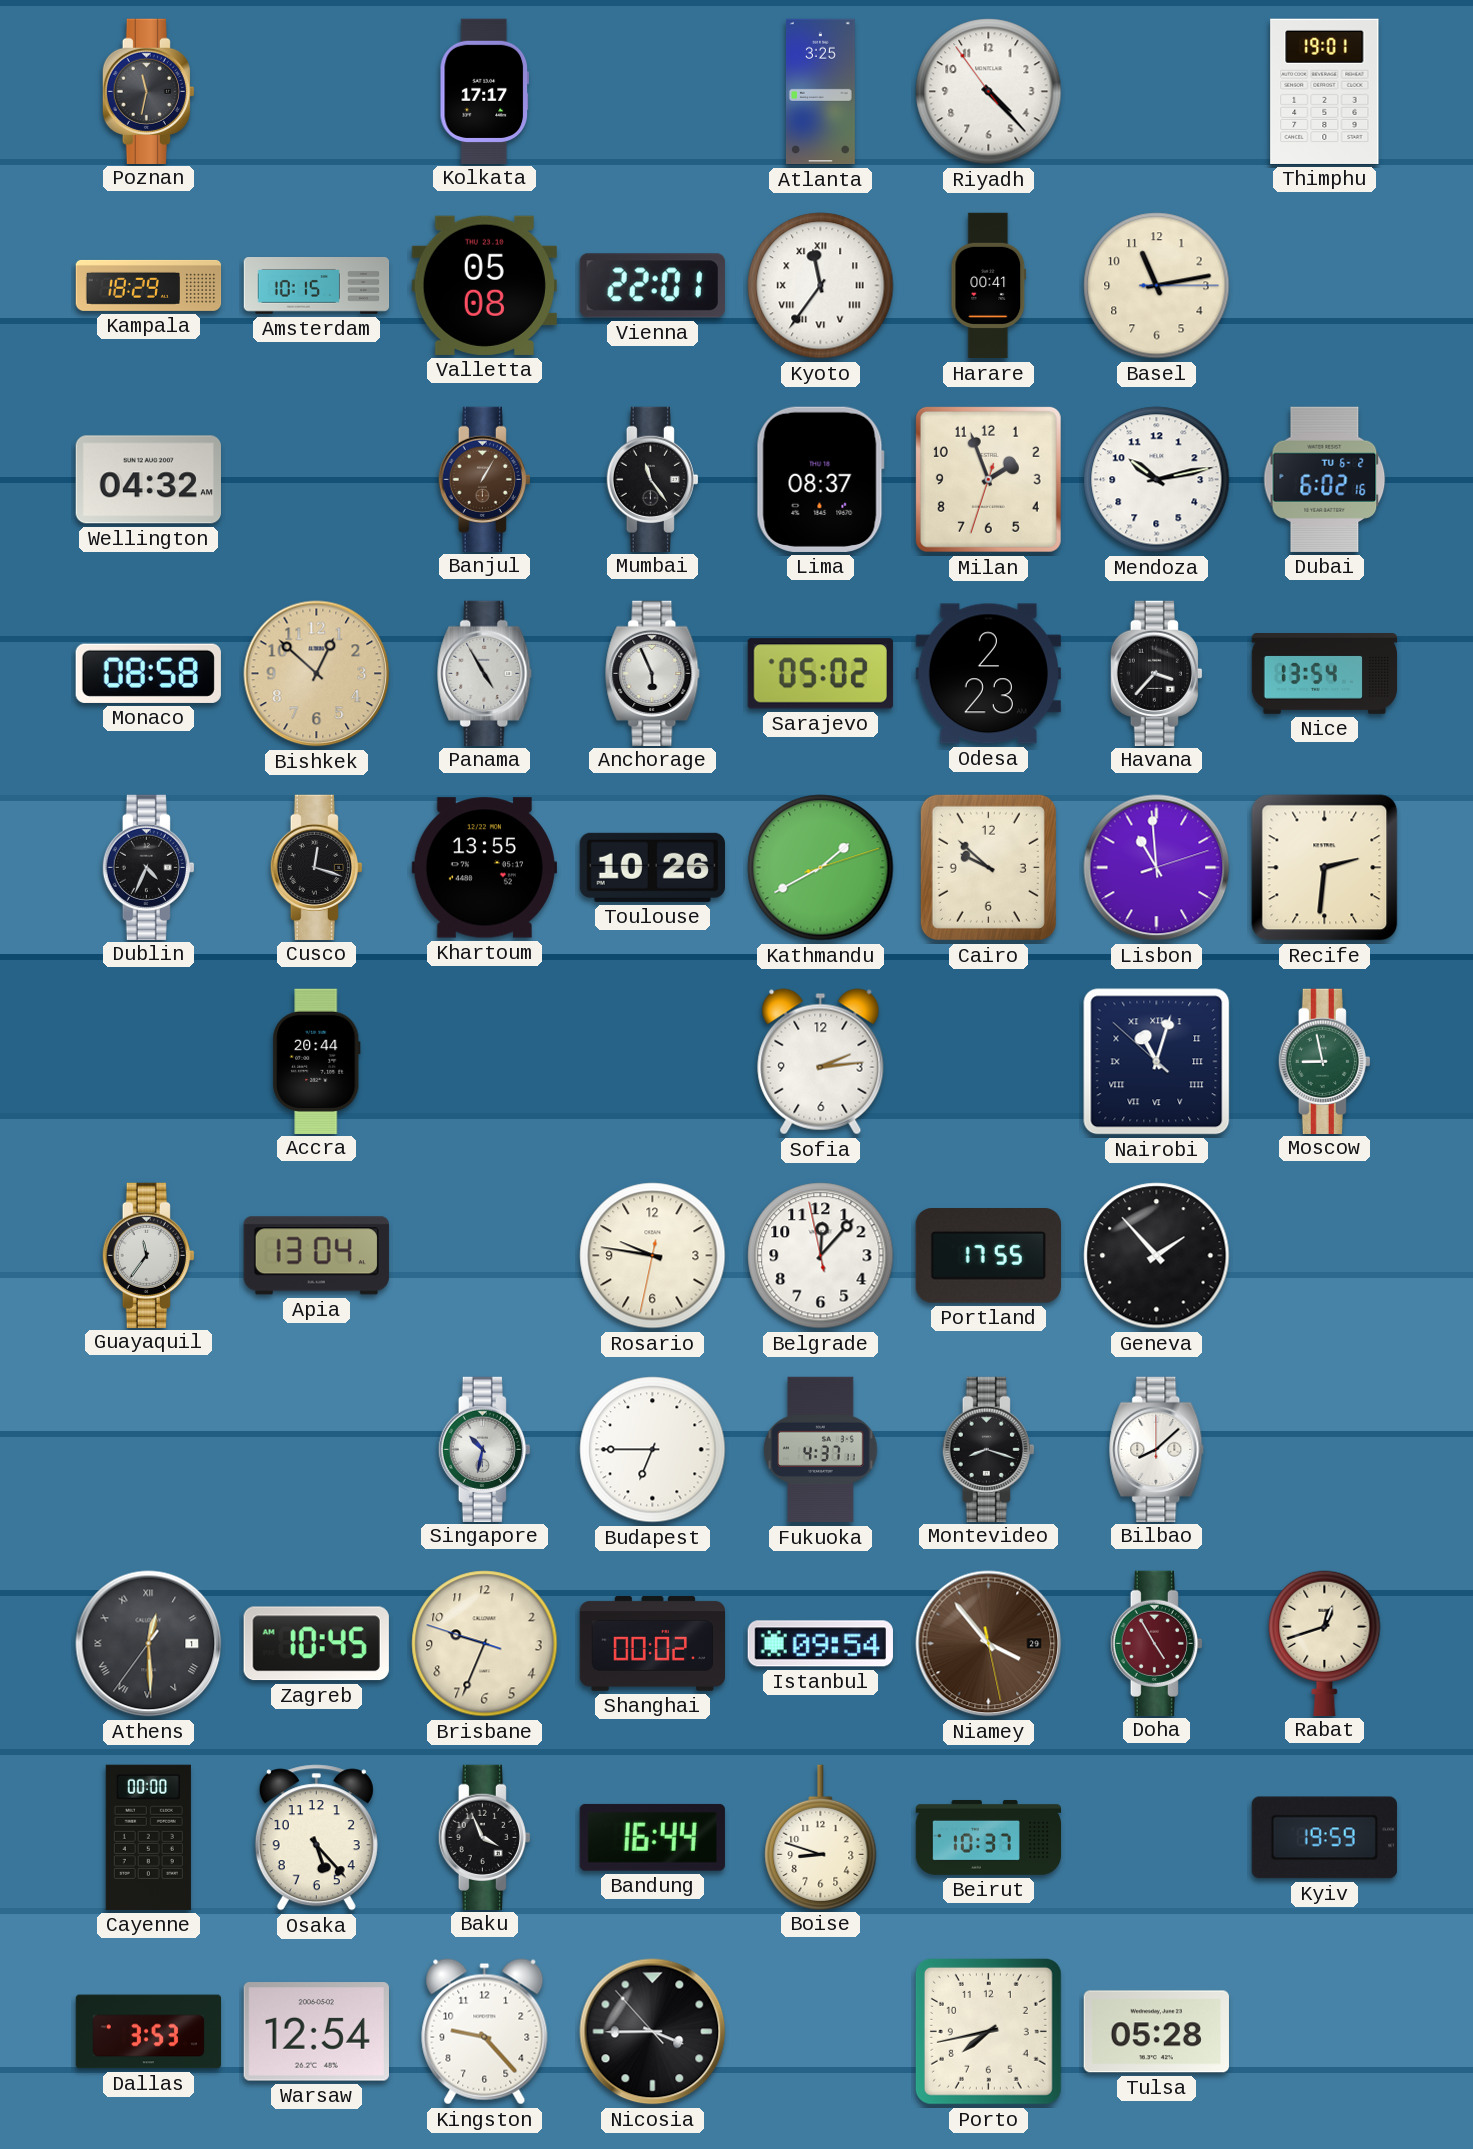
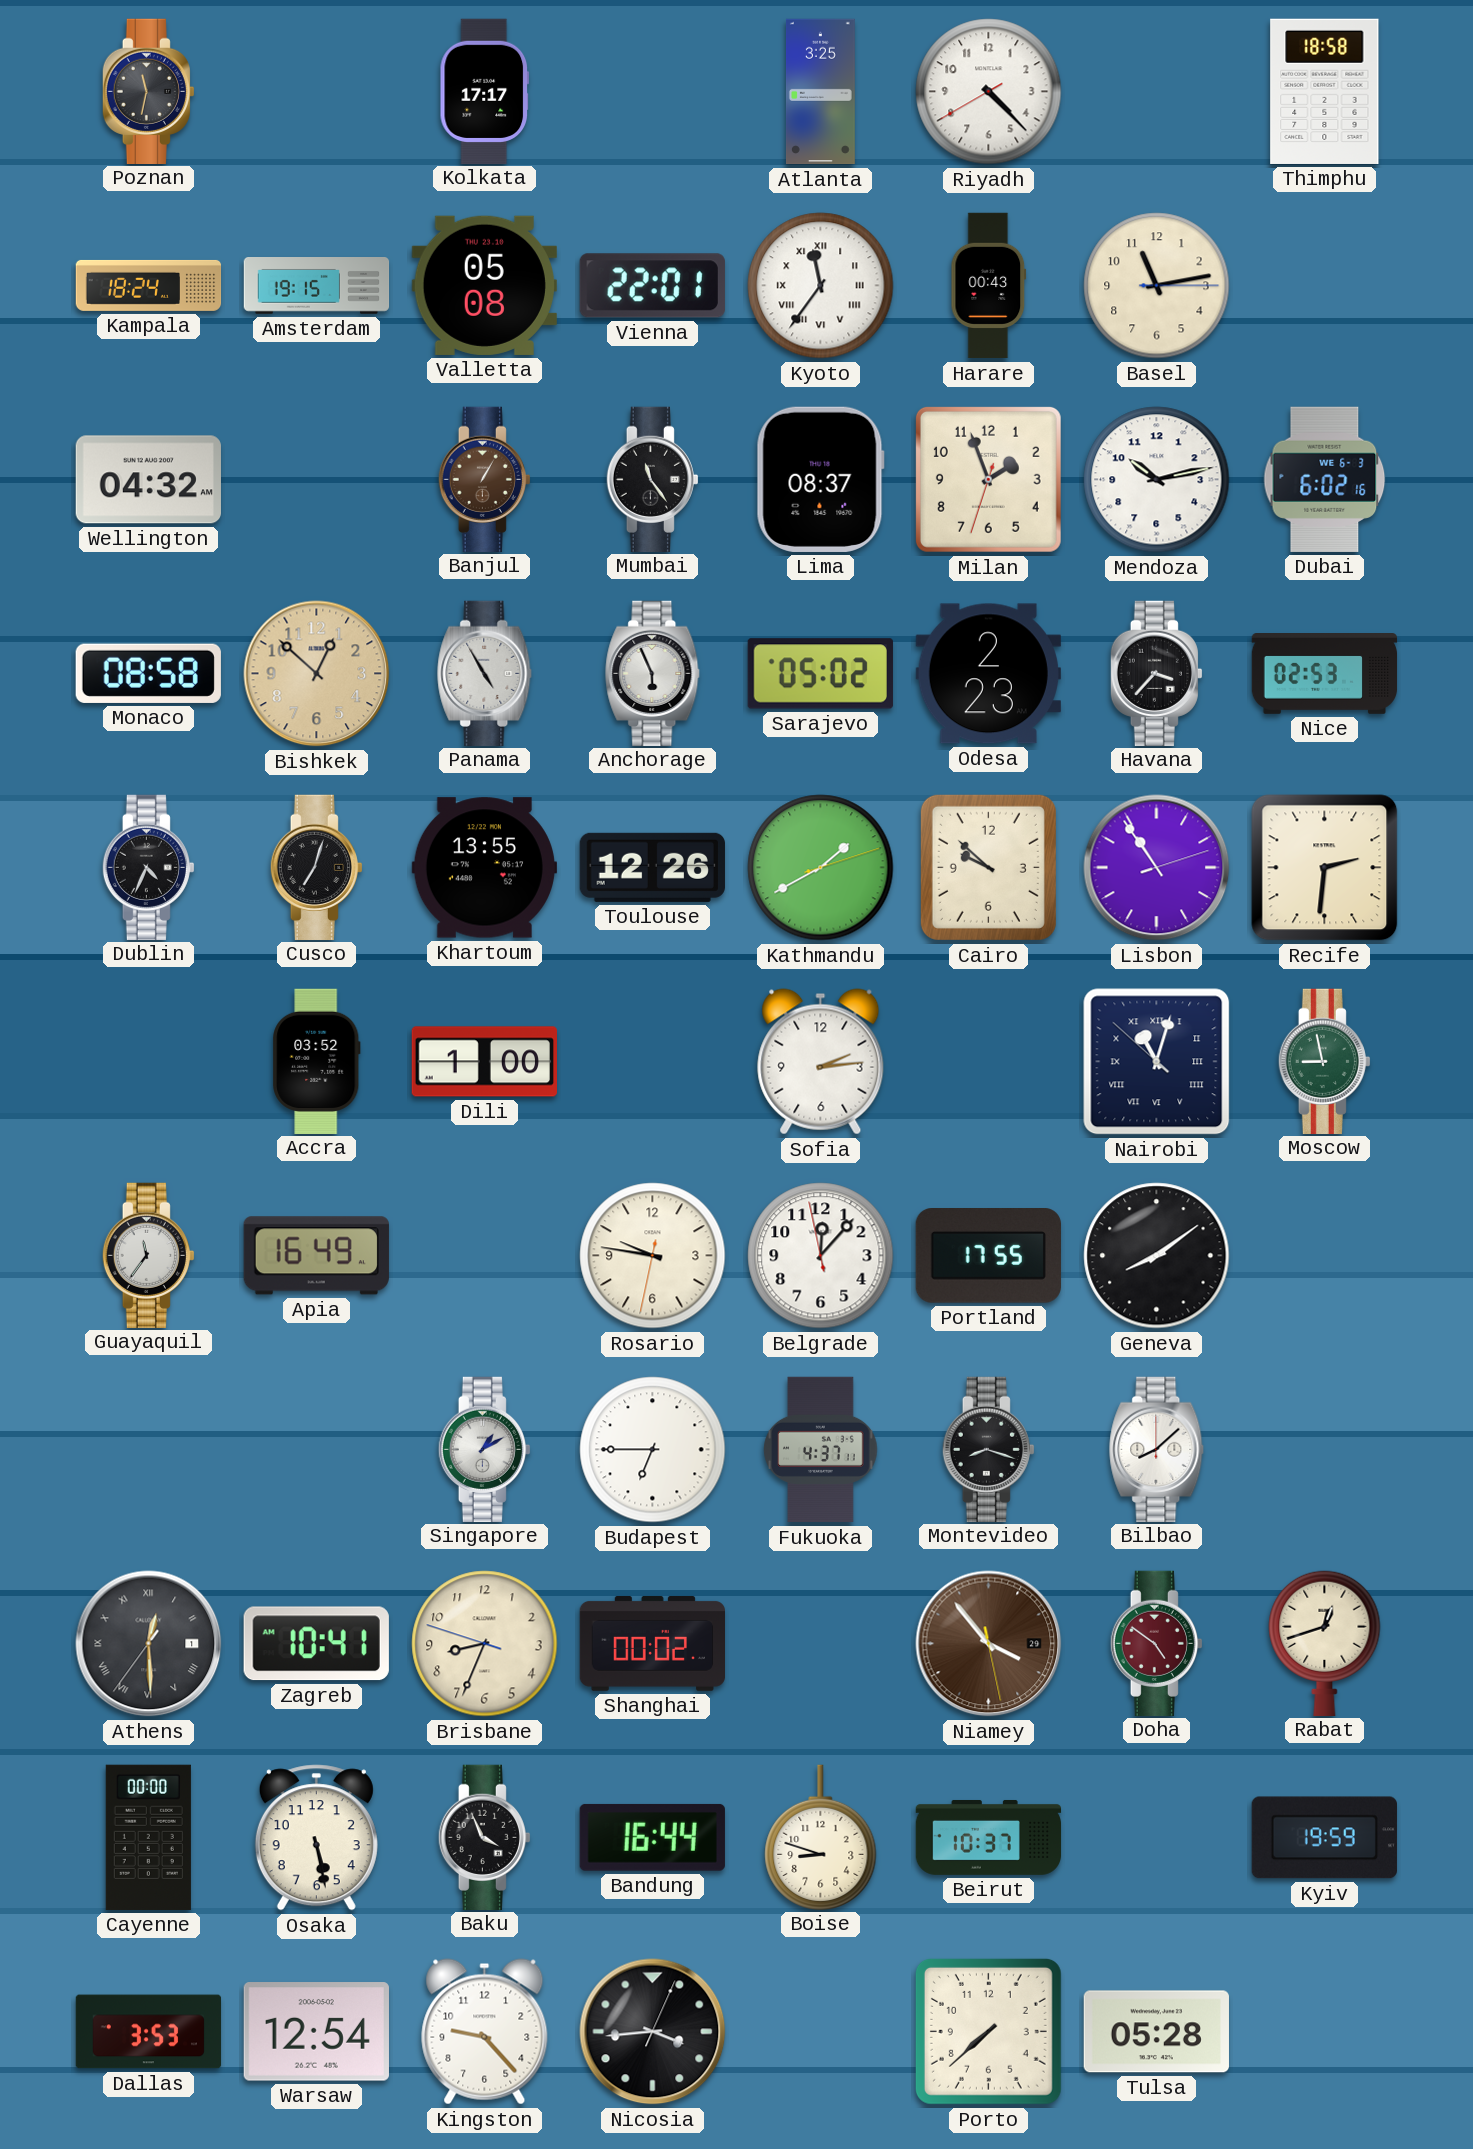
Riyadh: 4:22:54 -> 4:22:40 (989, 92)
Thimphu: 19:01 -> 18:58 (1325, 91)
Kampala: 18:29 -> 18:24 (149, 285)
Amsterdam: 10:15 -> 19:15 (317, 286)
Harare: 00:41 -> 00:43 (989, 286)
Dubai date: TU 6-2 -> WE 6-3 (1325, 479)
Nice: 13:54 -> 02:53 (1325, 674)
Cusco: 12:18 -> 7:03 (316, 867)
Toulouse: 10:26 -> 12:26 (652, 867)
Lisbon: 10:59 -> 10:54 (1157, 868)
Accra: 20:44 -> 03:52 (317, 1061)
Dili: none -> 1:00 (484, 1062)
Apia: 13:04 -> 16:49 (316, 1256)
Geneva: 1:53 -> 8:09 (1157, 1256)
Singapore: 10:32 -> 1:10 (484, 1449)
Zagreb: 10:45 -> 10:41 (316, 1644)
Brisbane: 9:33 -> 8:33 (485, 1644)
Istanbul: 09:54 -> none (820, 1644)
Doha: 4:55 -> 4:51 (1156, 1643)
Osaka: 5:23 -> 5:28 (316, 1838)
Nicosia: 3:44:53 -> 3:44:04 (653, 2032)
Porto: 7:43 -> 7:38 (988, 2031)
